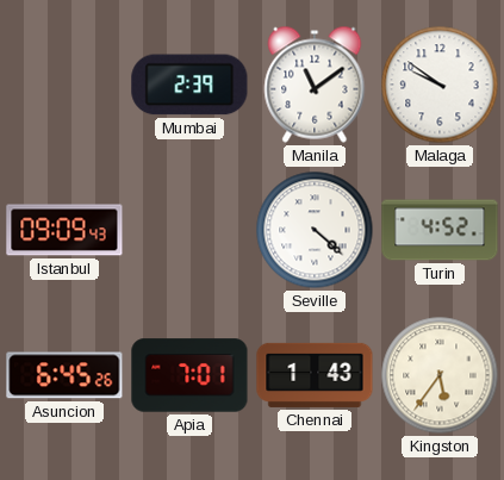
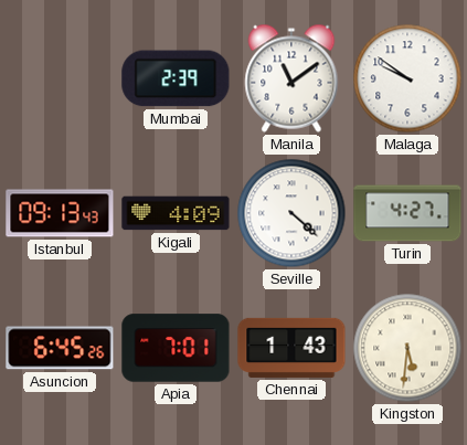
Istanbul: 09:09 -> 09:13 (60, 213)
Kigali: none -> 4:09 (176, 213)
Turin: 4:52 -> 4:27 (407, 213)
Kingston: 5:36 -> 5:31 (407, 348)
